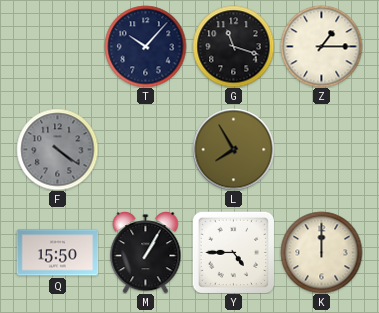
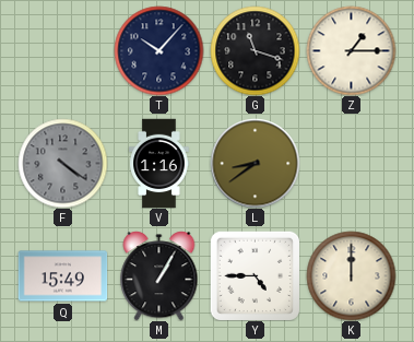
V: none -> 1:16 (159, 163)
L: 7:55 -> 8:39 (255, 163)
Q: 15:50 -> 15:49 (62, 276)
